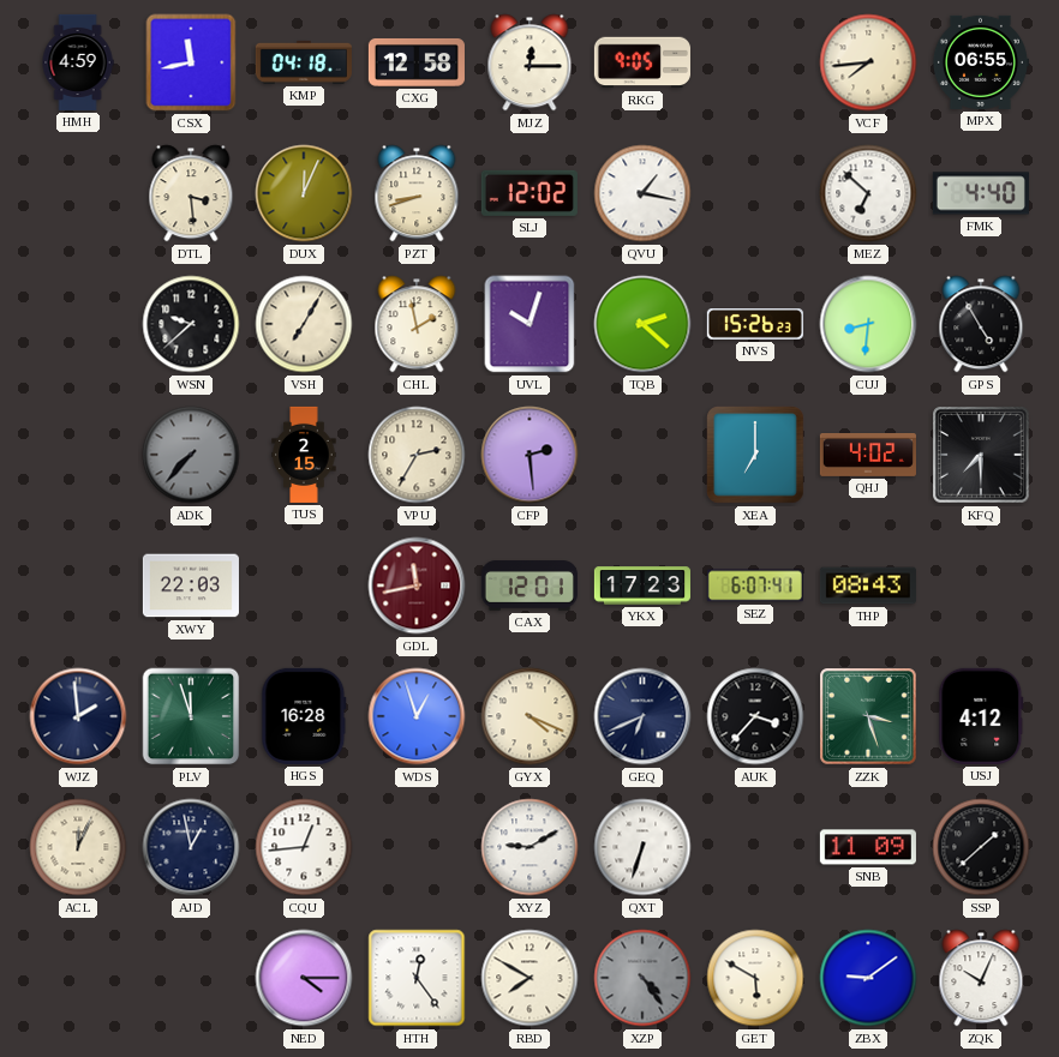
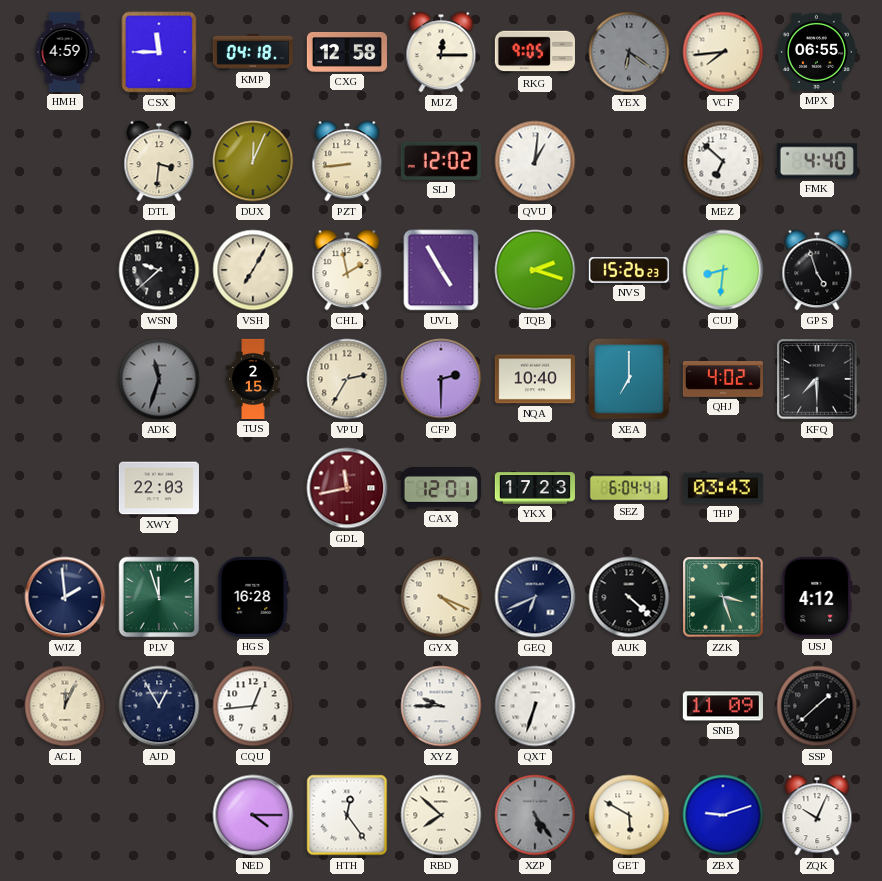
CSX: 11:43 -> 11:45 (159, 52)
YEX: none -> 6:21 (629, 52)
DTL: 3:29 -> 3:31 (159, 161)
PZT: 8:42 -> 8:44 (347, 161)
QVU: 1:17 -> 1:01 (535, 161)
UVL: 10:03 -> 4:55 (441, 270)
TQB: 2:22 -> 2:18 (535, 270)
GPS: 4:55 -> 4:57 (817, 270)
ADK: 7:37 -> 11:33 (159, 379)
CFP: 2:29 -> 2:30 (441, 379)
NQA: none -> 10:40 (535, 379)
SEZ: 6:07 -> 6:04 (629, 488)
THP: 08:43 -> 03:43 (723, 488)
WDS: 12:57 -> none (417, 716)
AUK: 3:37 -> 4:22 (629, 597)
AJD: 12:58 -> 12:55 (159, 706)
XYZ: 9:10 -> 9:45 (441, 706)
RBD: 7:50 -> 7:52 (441, 815)
XZP: 4:24 -> 5:24 (535, 815)
ZBX: 9:09 -> 9:12 (723, 815)
